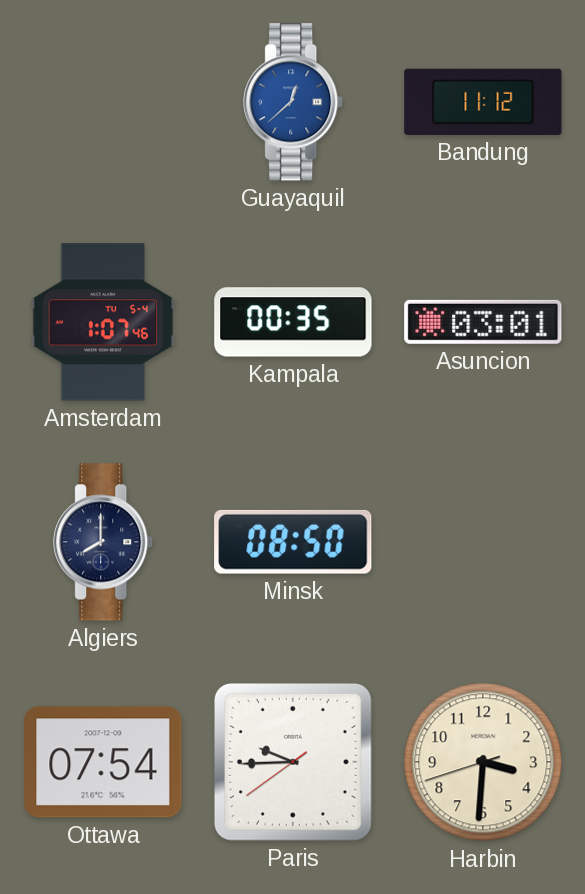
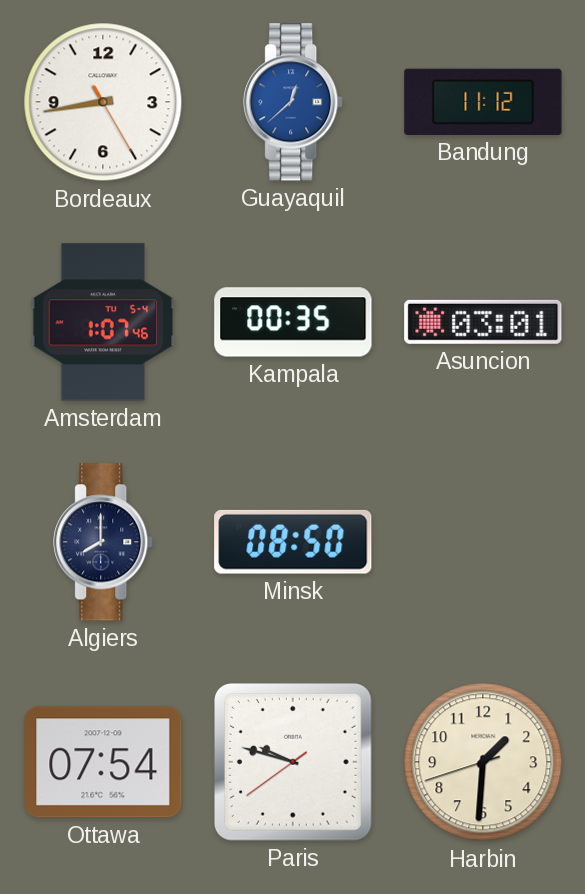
Bordeaux: none -> 8:43 (103, 102)
Paris: 9:44 -> 9:47 (293, 762)
Harbin: 3:30 -> 1:30 (483, 762)
